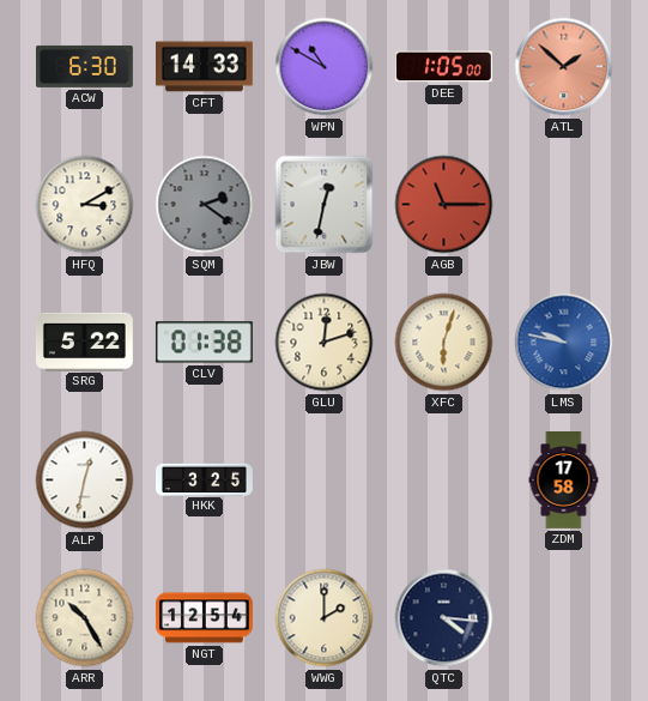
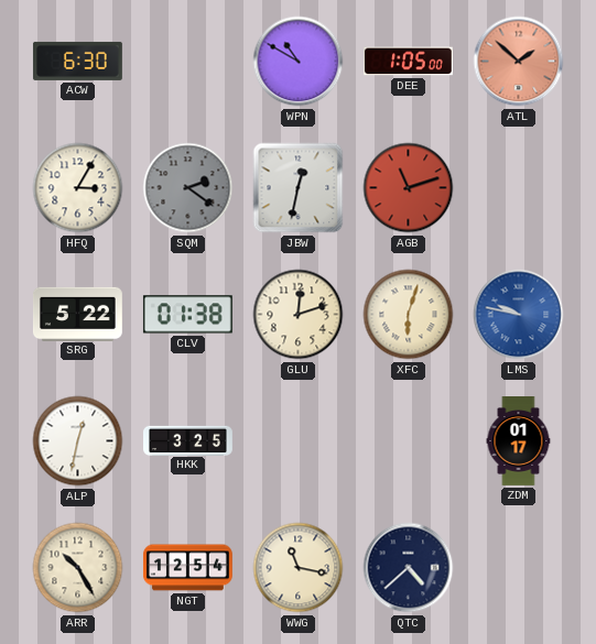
CFT: 14:33 -> none (204, 67)
HFQ: 3:10 -> 3:05 (78, 188)
AGB: 11:15 -> 11:12 (409, 188)
ZDM: 17:58 -> 01:17 (519, 441)
WWG: 2:00 -> 11:17 (299, 568)
QTC: 4:16 -> 4:38 (409, 568)
